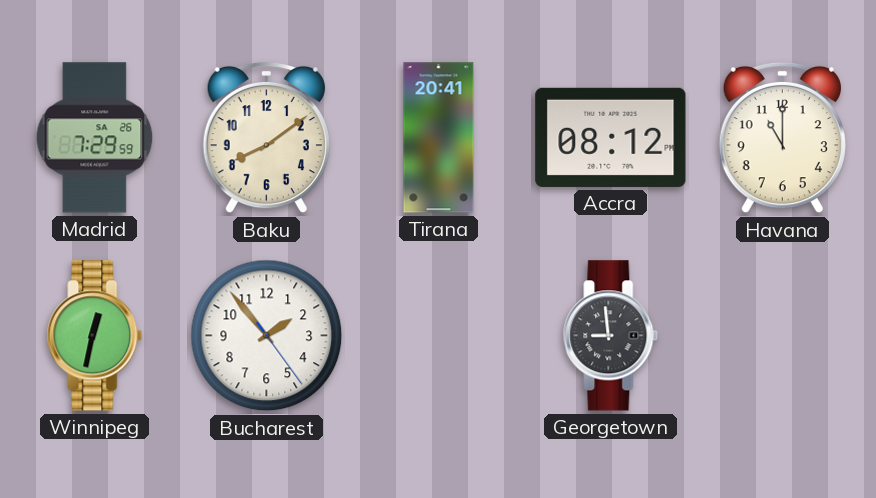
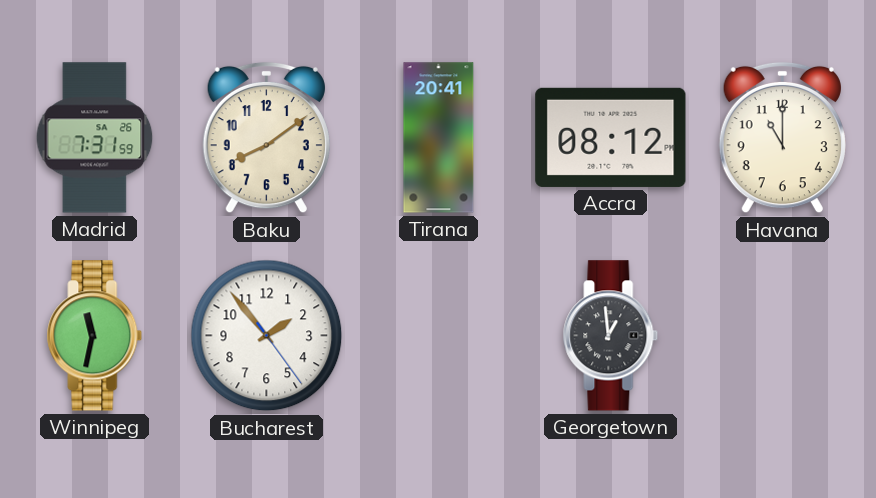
Madrid: 7:29 -> 7:31 (95, 138)
Winnipeg: 12:32 -> 11:32 (95, 336)
Georgetown: 8:59 -> 12:59 (611, 336)
